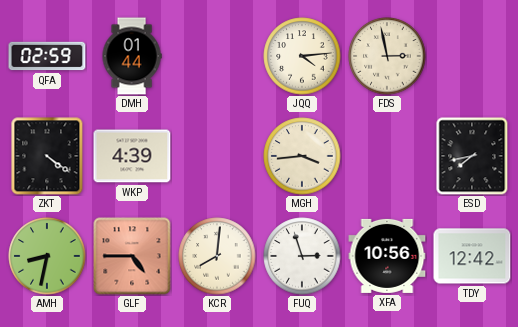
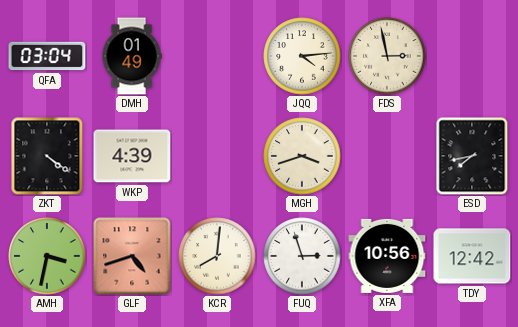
QFA: 02:59 -> 03:04 (47, 56)
DMH: 01:44 -> 01:49 (132, 56)
MGH: 3:44 -> 3:42 (302, 156)
AMH: 8:32 -> 3:32 (47, 256)
GLF: 4:45 -> 4:42 (132, 256)
